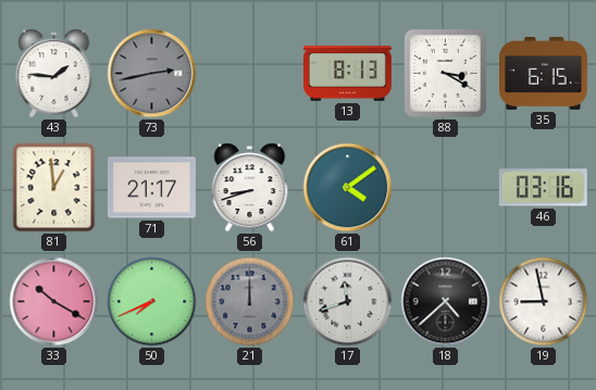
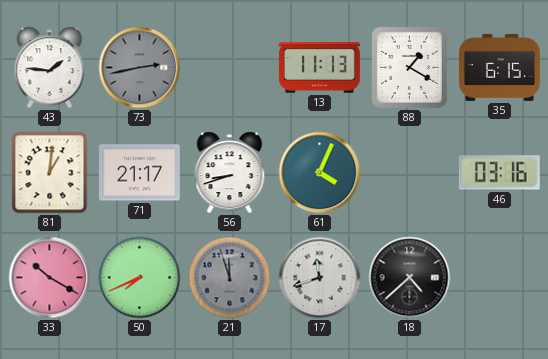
13: 8:13 -> 11:13 (319, 68)
88: 3:20 -> 1:20 (409, 67)
81: 12:59 -> 1:01 (50, 173)
61: 4:09 -> 4:04 (320, 173)
21: 12:00 -> 11:57 (230, 278)
19: 8:58 -> none (544, 302)
